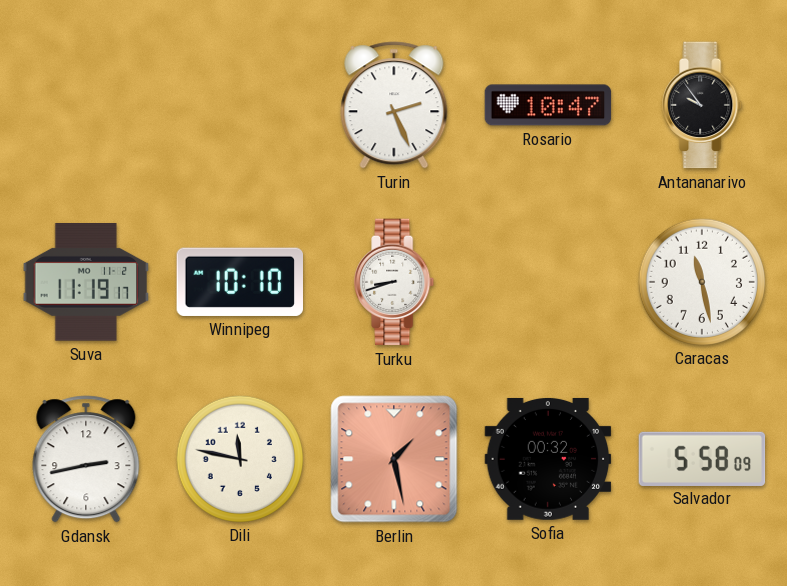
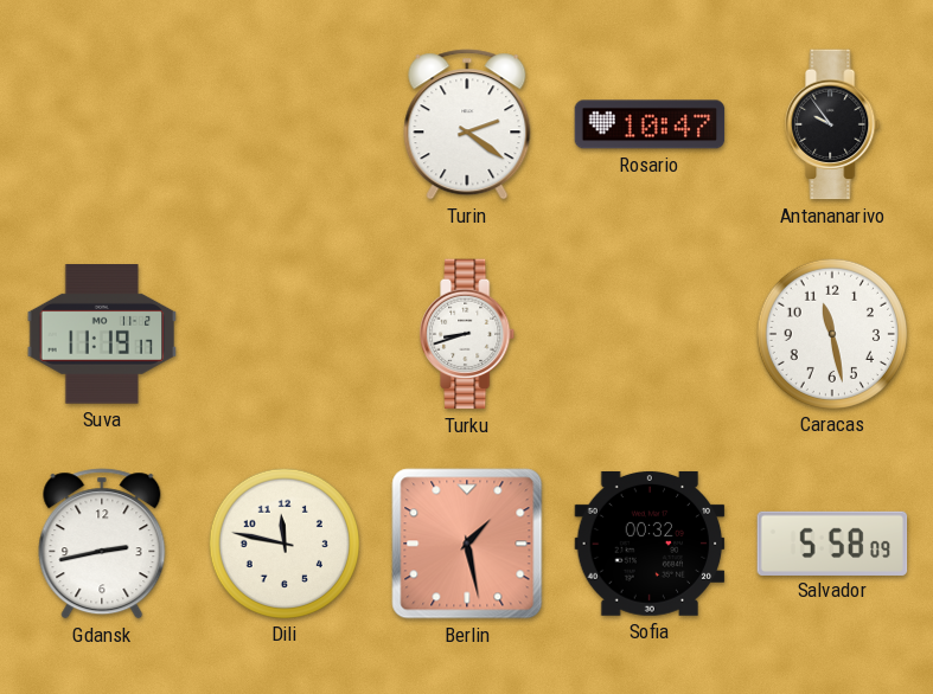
Turin: 2:26 -> 2:21 (467, 124)
Winnipeg: 10:10 -> none (239, 282)
